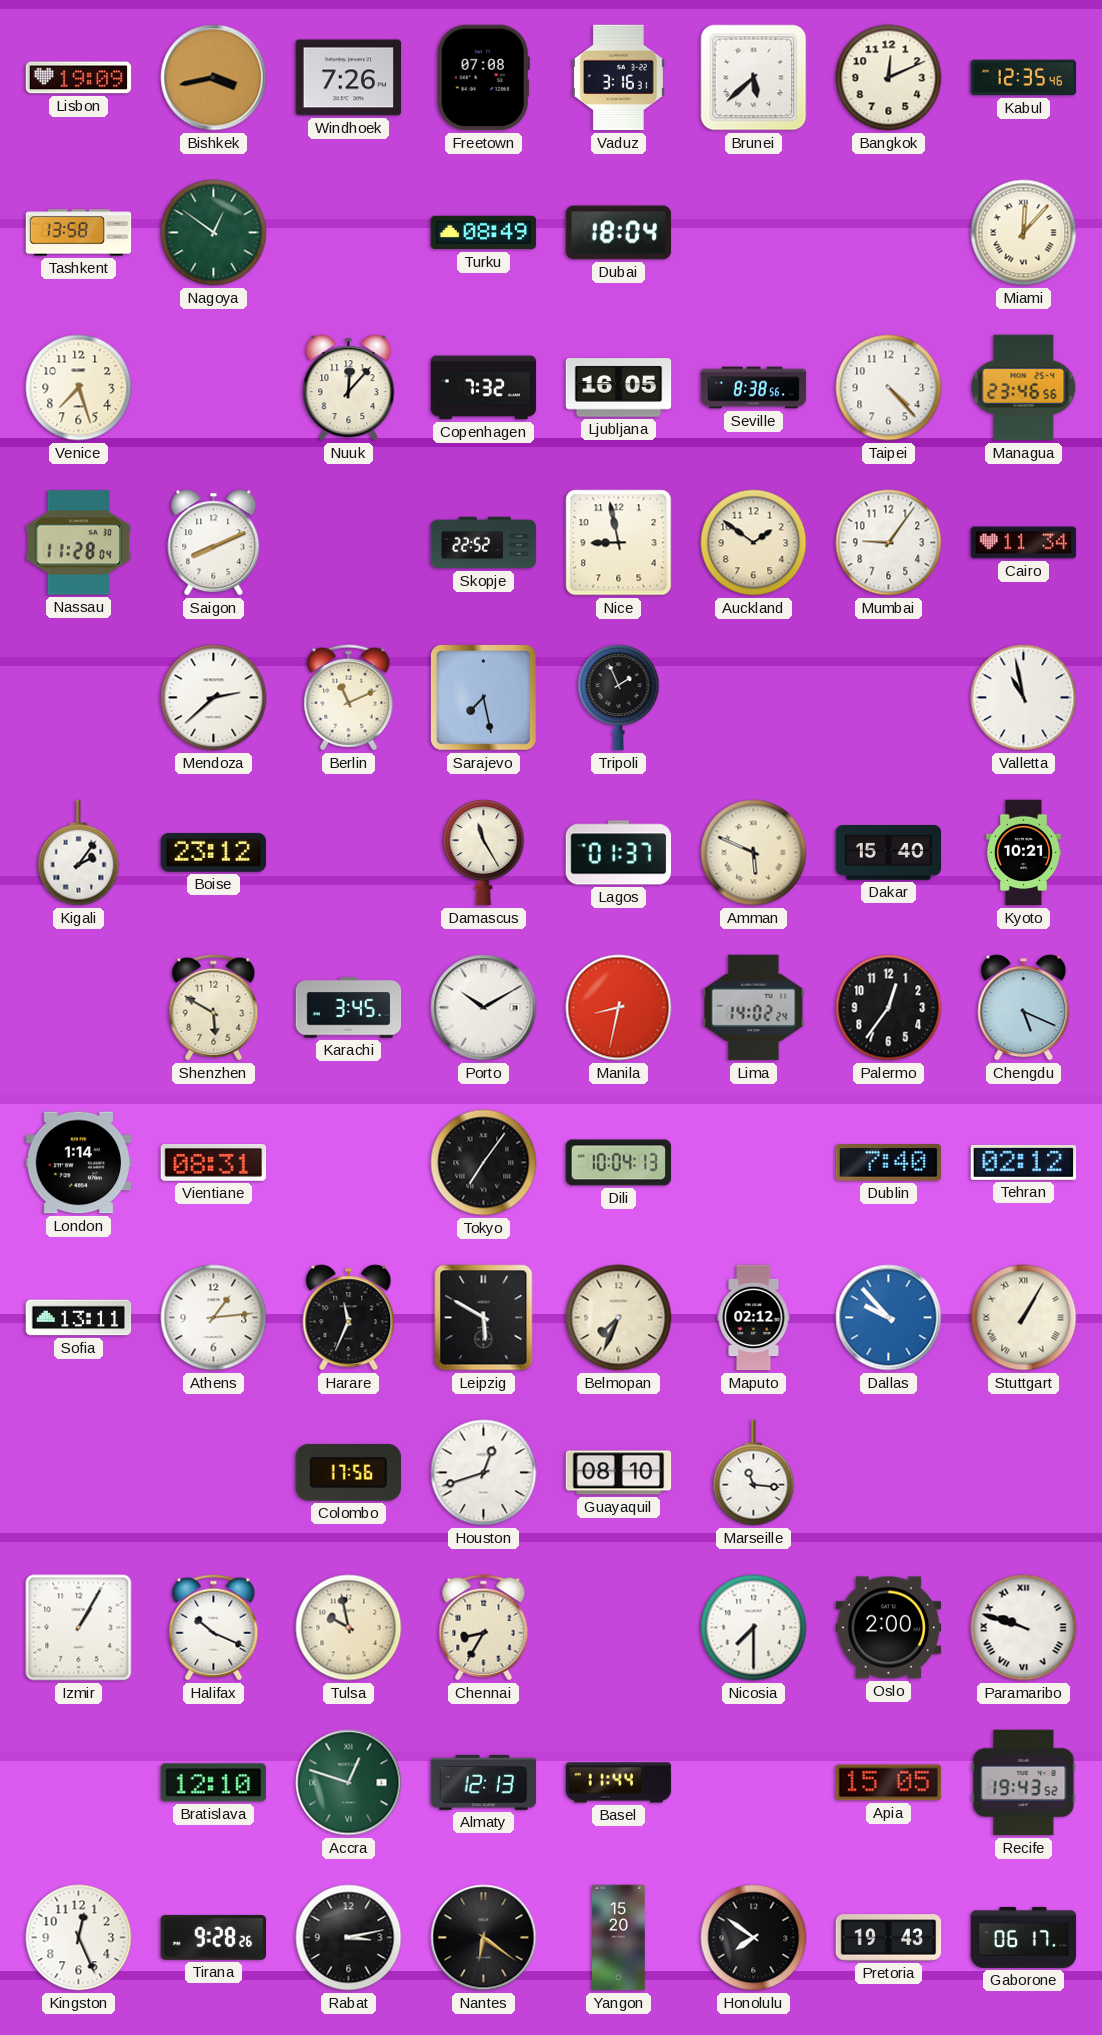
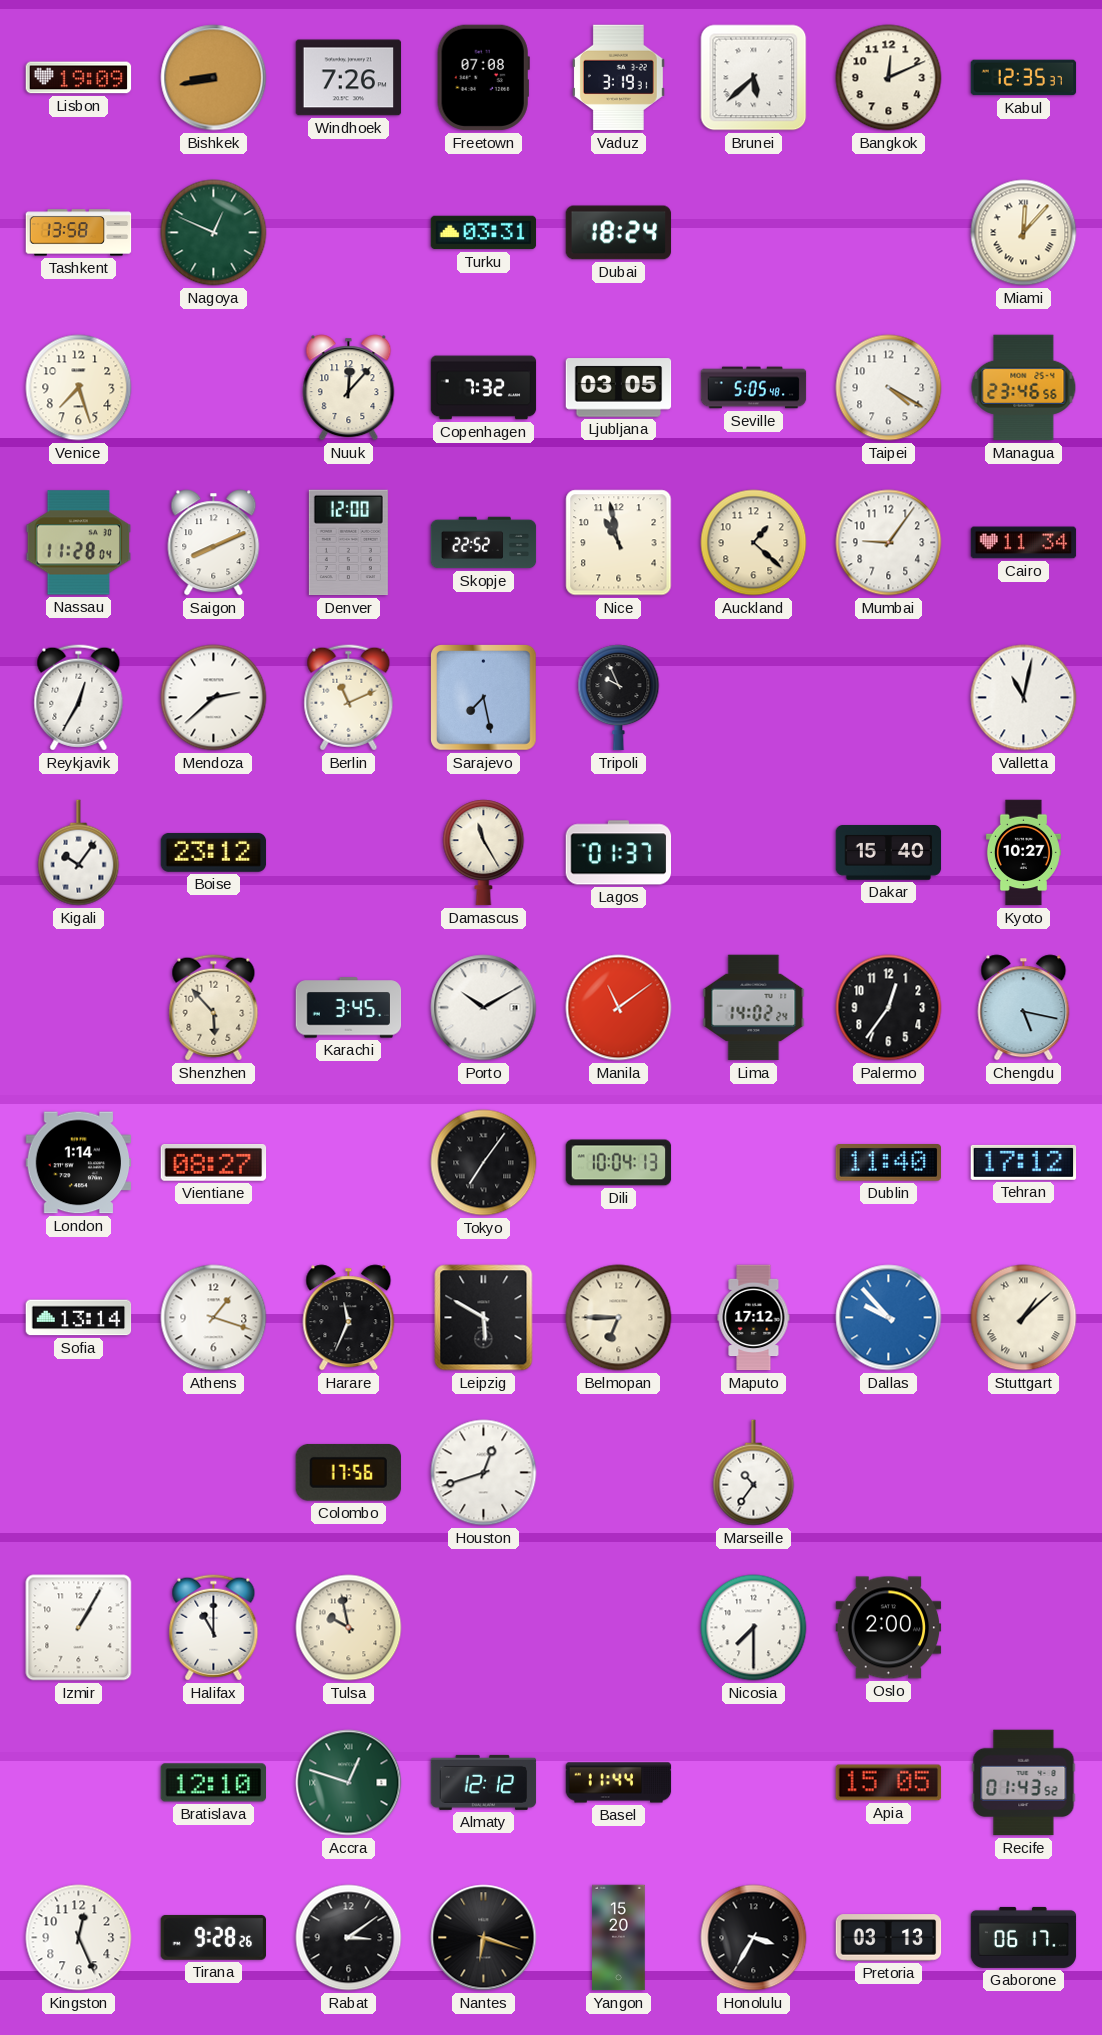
Bishkek: 3:43 -> 8:43 (214, 78)
Vaduz: 3:16 -> 3:19 (618, 78)
Kabul: 12:35:46 -> 12:35:37 (1024, 78)
Nagoya: 12:51 -> 12:49 (214, 233)
Turku: 08:49 -> 03:31 (484, 233)
Dubai: 18:04 -> 18:24 (619, 233)
Ljubljana: 16:05 -> 03:05 (619, 388)
Seville: 8:38 -> 5:05 (754, 388)
Taipei: 4:23 -> 4:20 (889, 388)
Denver: none -> 12:00 (348, 543)
Nice: 8:58 -> 10:58 (619, 543)
Auckland: 1:51 -> 1:22 (754, 543)
Reykjavik: none -> 12:35 (79, 698)
Tripoli: 1:56 -> 9:56 (619, 698)
Valletta: 10:58 -> 11:02 (1024, 698)
Kigali: 2:06 -> 10:06 (79, 853)
Amman: 5:49 -> none (754, 853)
Kyoto: 10:21 -> 10:27 (1023, 853)
Shenzhen: 5:50 -> 5:53 (214, 1008)
Manila: 8:32 -> 11:09 (619, 1008)
Chengdu: 5:19 -> 5:17 (1024, 1008)
Vientiane: 08:31 -> 08:27 (214, 1163)
Dublin: 7:40 -> 11:40 (888, 1163)
Tehran: 02:12 -> 17:12 (1024, 1162)
Sofia: 13:11 -> 13:14 (79, 1318)
Athens: 1:14 -> 1:18 (214, 1318)
Belmopan: 7:34 -> 6:45 (619, 1318)
Maputo: 02:12 -> 17:12 (754, 1318)
Stuttgart: 1:05 -> 1:08 (1024, 1318)
Guayaquil: 08:10 -> none (619, 1473)
Marseille: 11:16 -> 10:36 (754, 1473)
Halifax: 10:19 -> 11:00 (214, 1628)
Chennai: 8:35 -> none (484, 1628)
Paramaribo: 9:48 -> none (1024, 1628)
Almaty: 12:13 -> 12:12 (484, 1782)
Recife: 19:43 -> 01:43 (1024, 1783)
Rabat: 3:13 -> 3:09 (349, 1938)
Nantes: 6:21 -> 6:18 (484, 1938)
Honolulu: 7:51 -> 3:35 (754, 1938)
Pretoria: 19:43 -> 03:13 (889, 1938)
